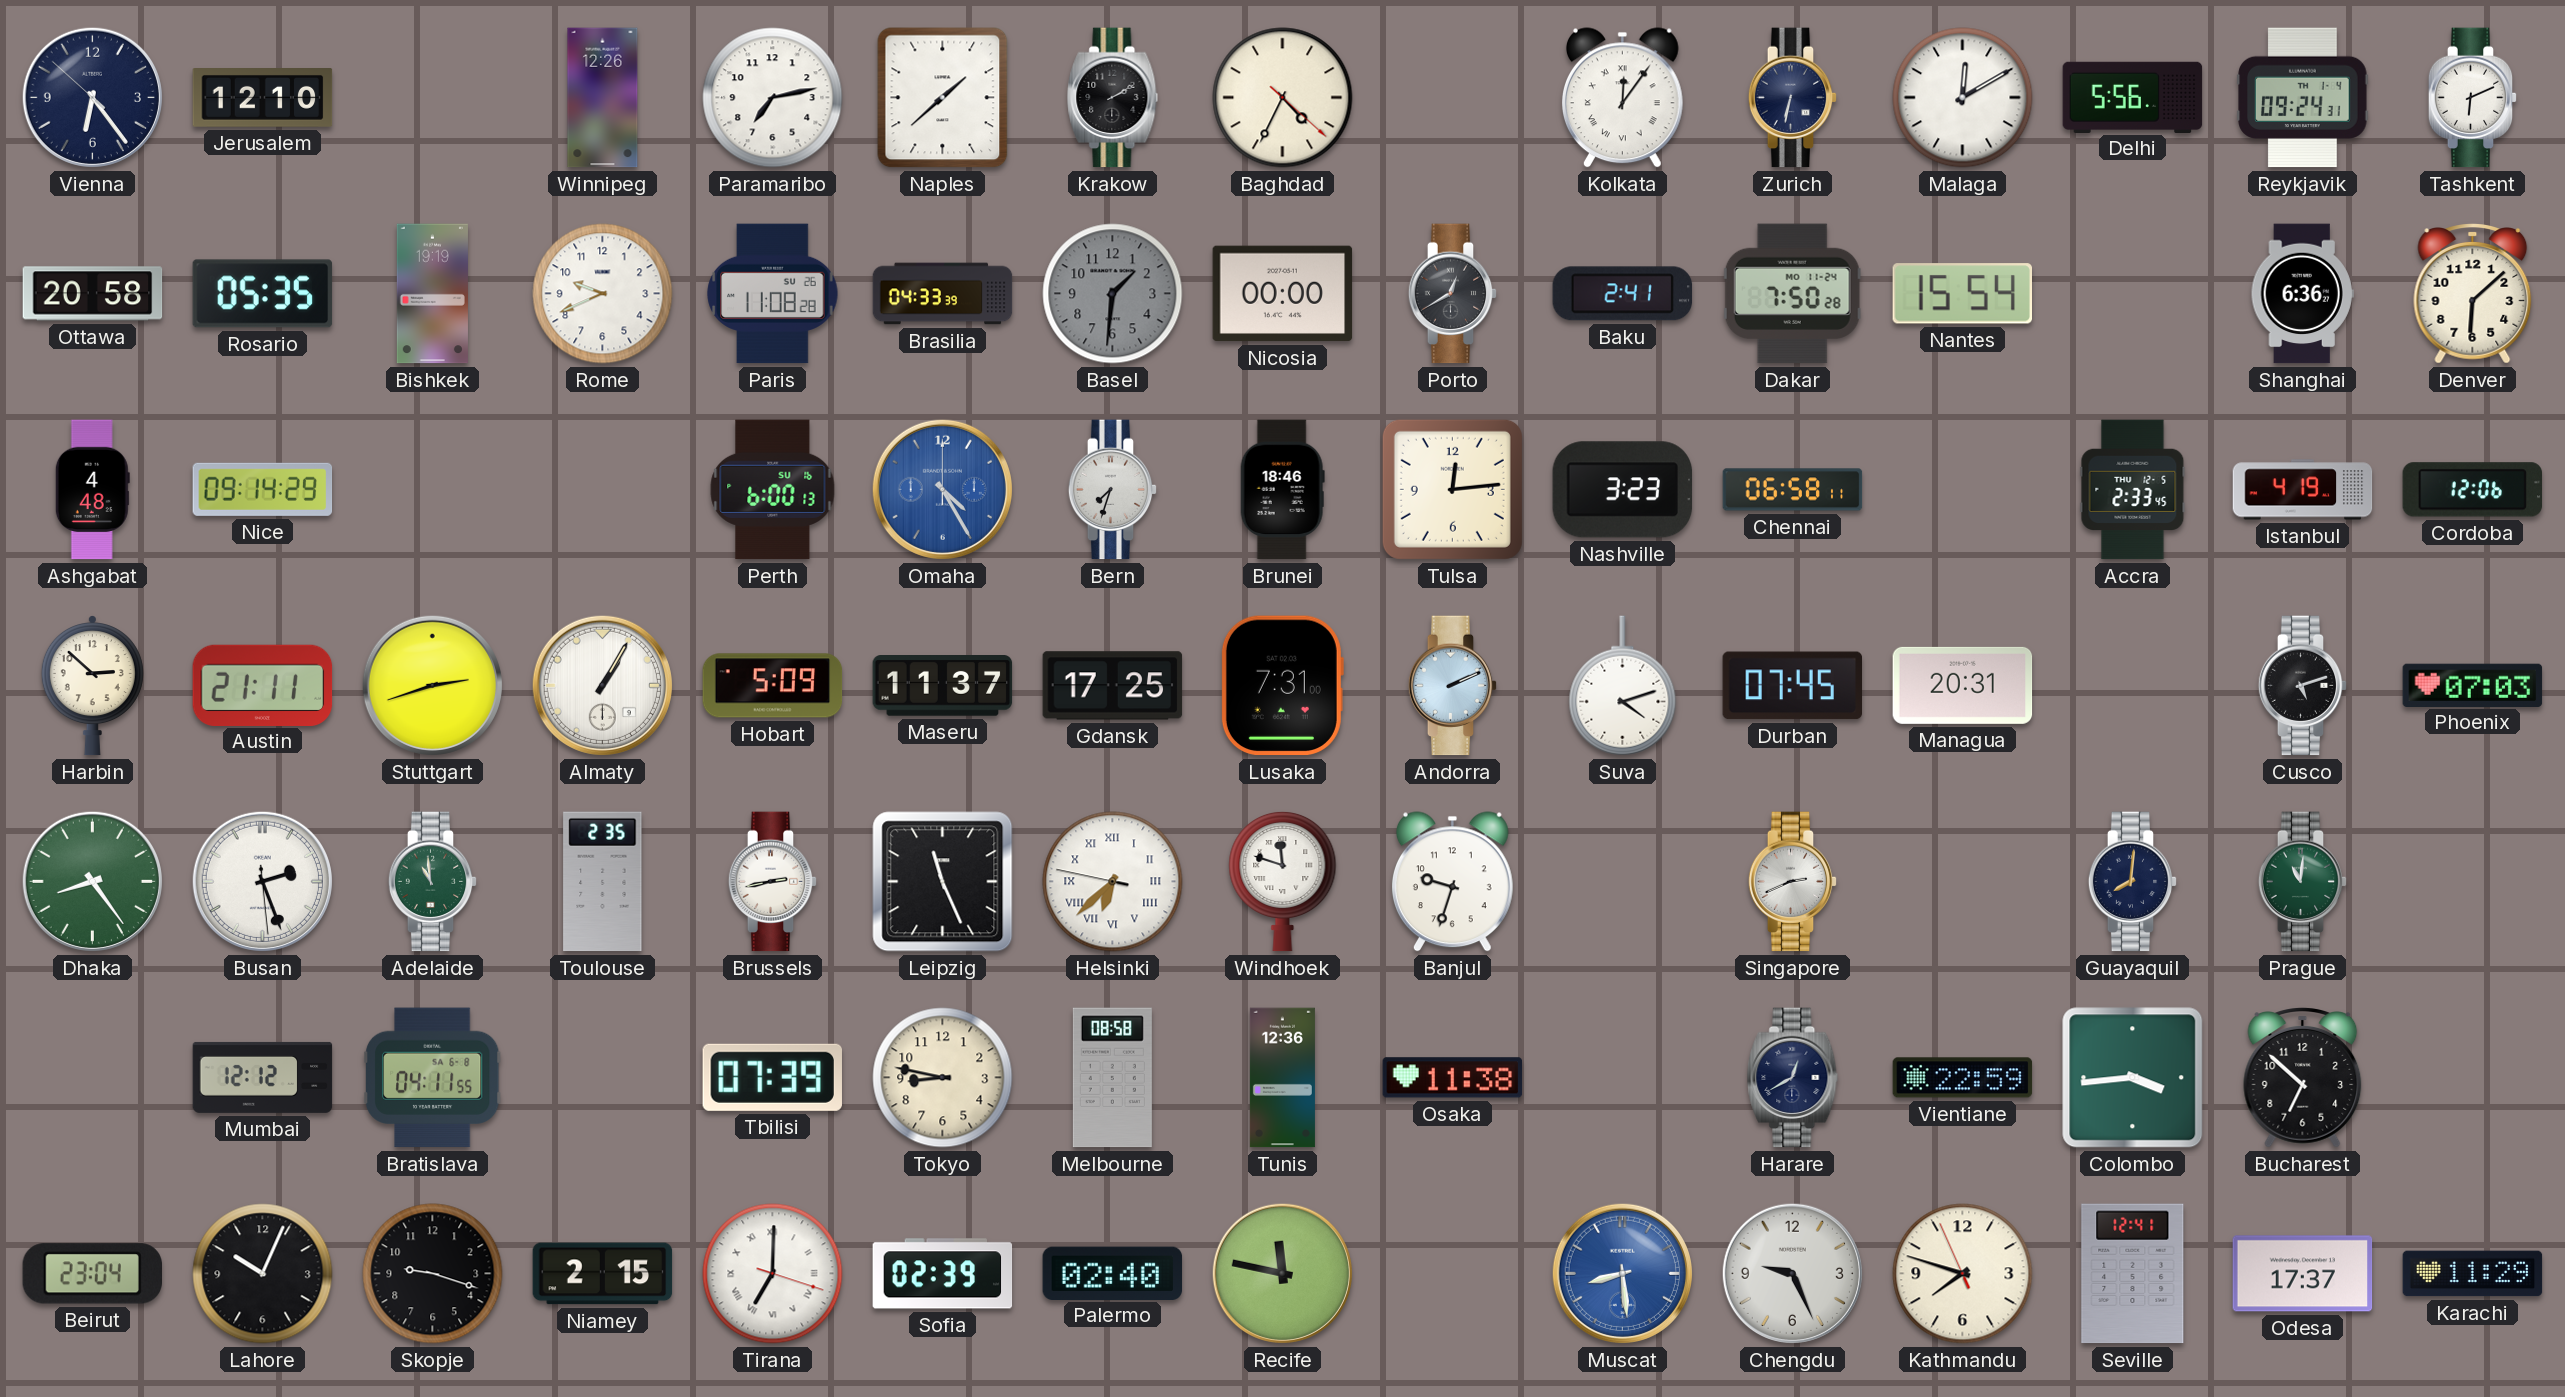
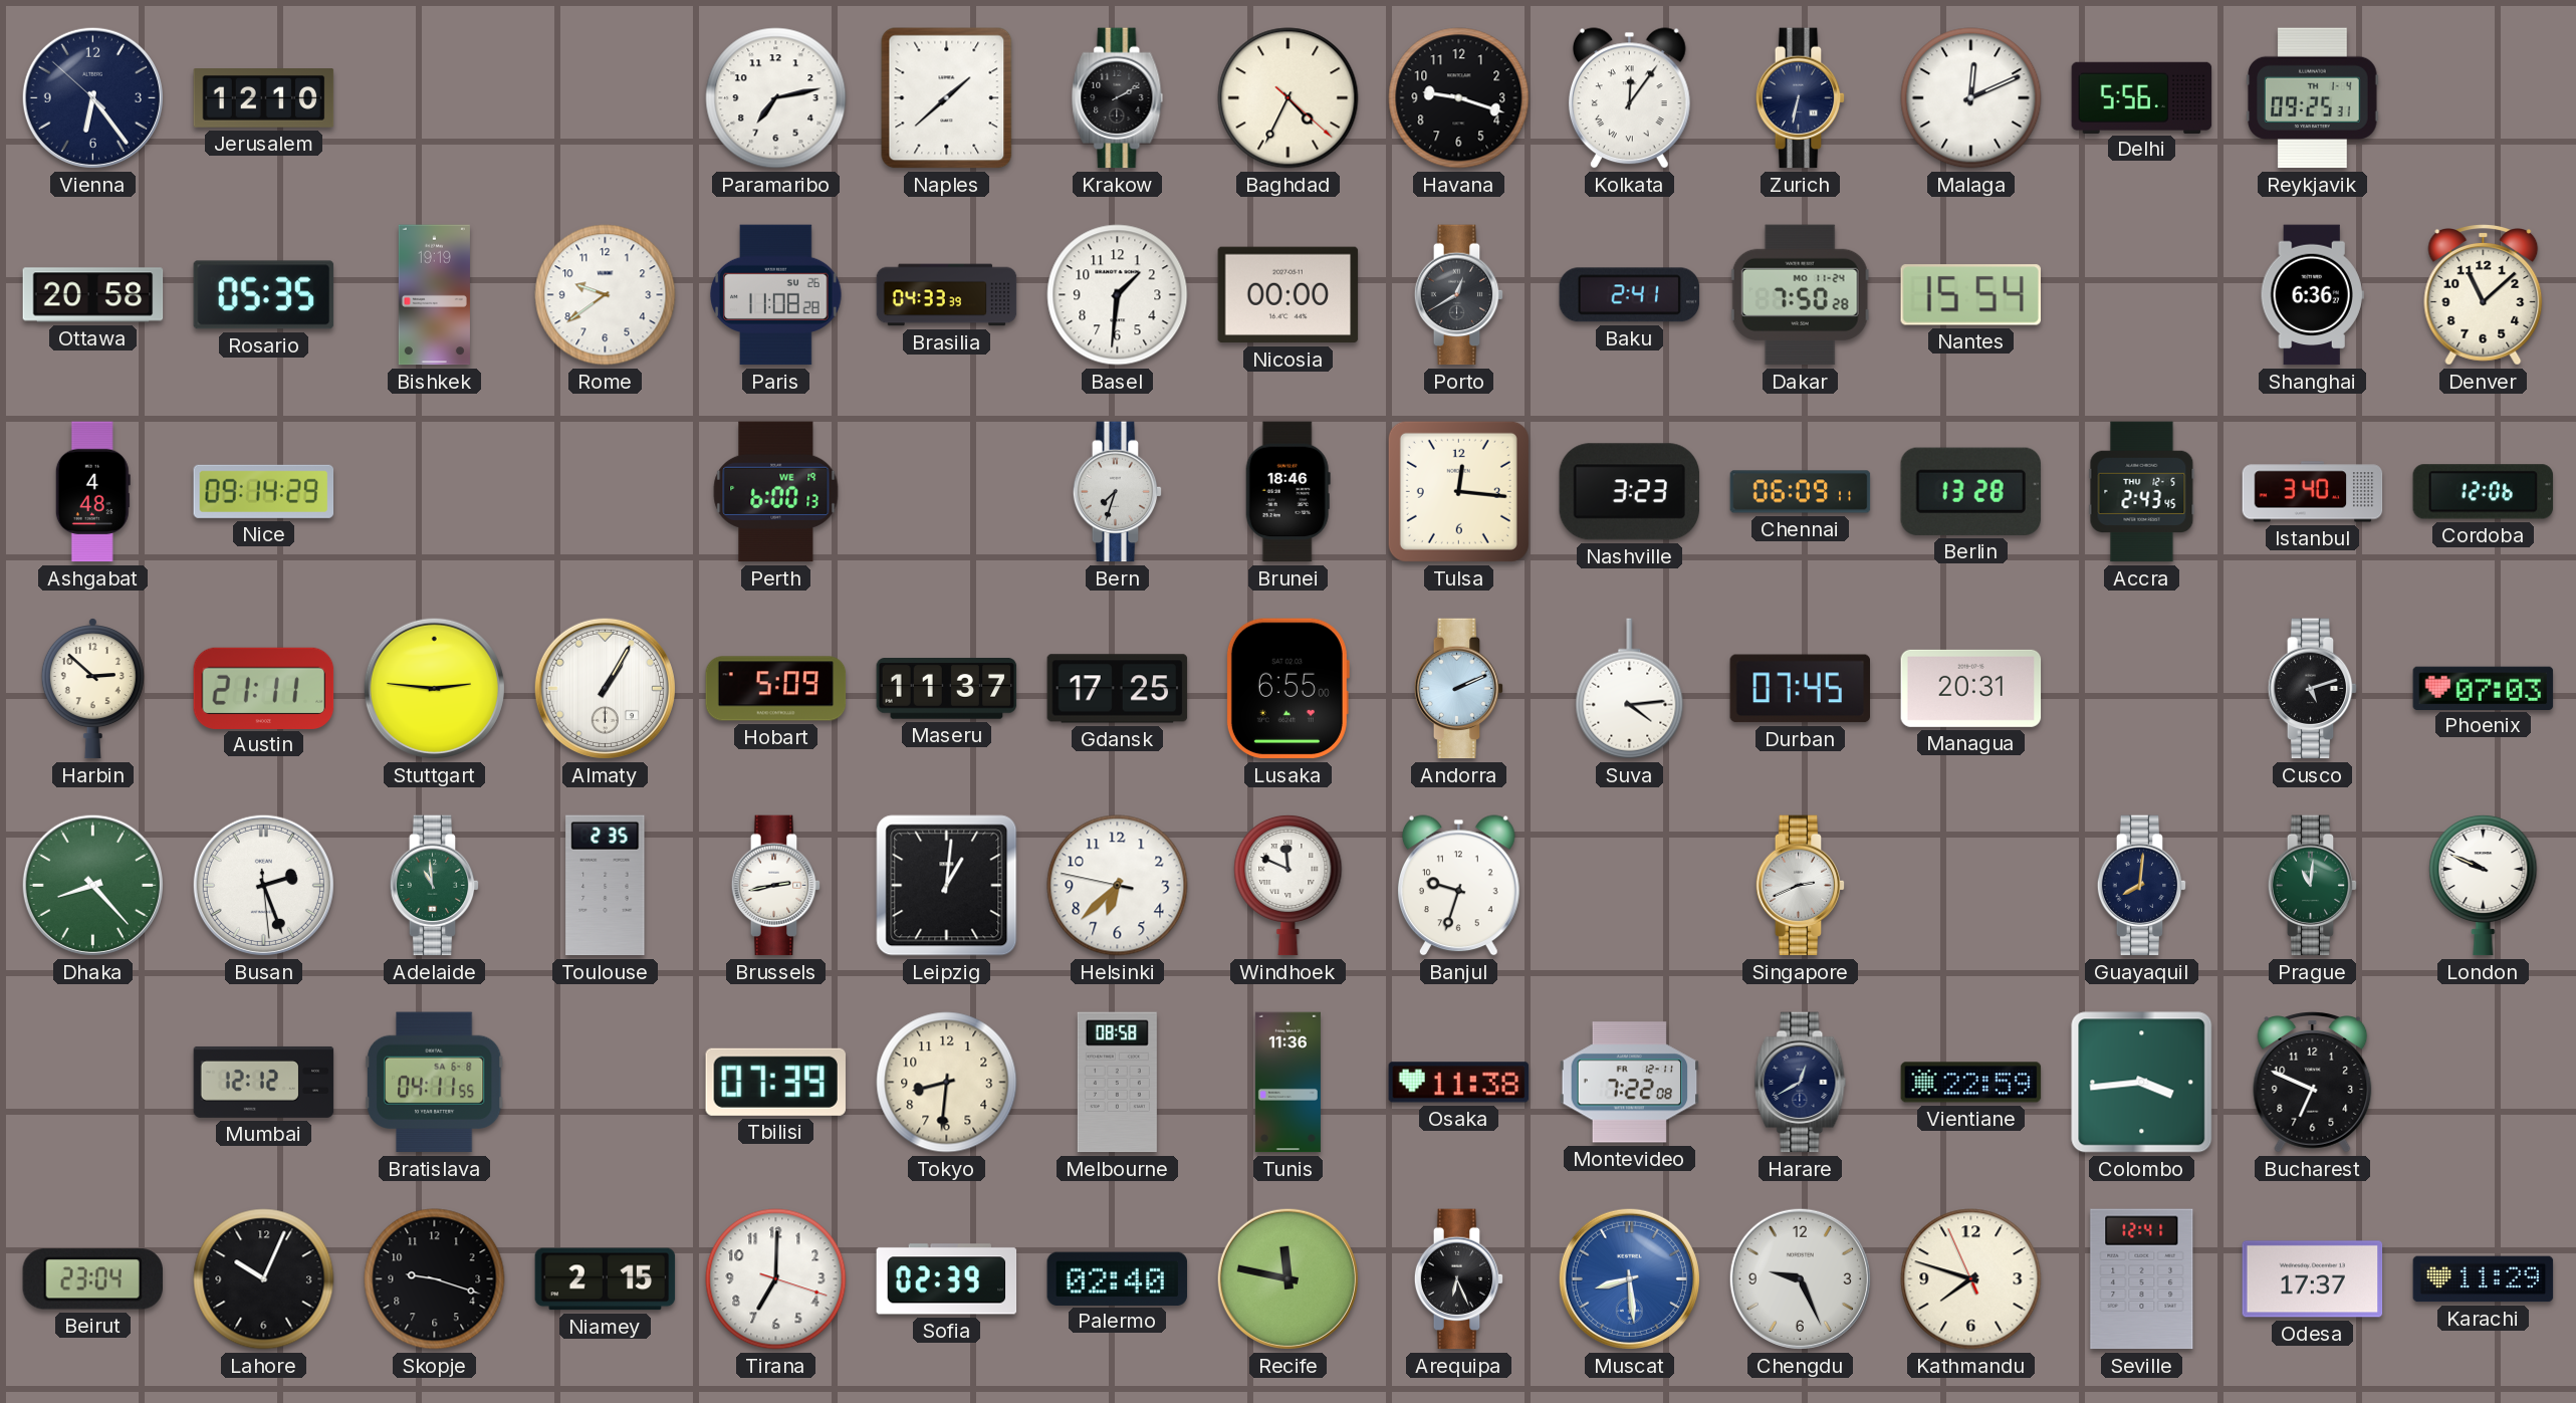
Winnipeg: 12:26 -> none (603, 98)
Havana: none -> 9:18 (1459, 98)
Malaga: 12:10 -> 12:11 (1971, 98)
Reykjavik: 09:24 -> 09:25 (2313, 98)
Tashkent: 6:11 -> none (2473, 98)
Rome: 9:41 -> 9:39 (606, 295)
Basel dial: grey -> white (1118, 295)
Denver: 6:08 -> 11:08 (2484, 295)
Perth date: SU 16 -> WE 19 (776, 492)
Omaha: 4:25 -> none (942, 489)
Tulsa: 12:14 -> 12:16 (1458, 491)
Chennai: 06:58 -> 06:09 (1801, 492)
Berlin: none -> 13:28 (1970, 491)
Accra: 2:33 -> 2:43 (2142, 492)
Istanbul: 4:19 -> 3:40 (2313, 492)
Stuttgart: 2:42 -> 2:46 (434, 688)
Lusaka: 7:31 -> 6:55 (1287, 689)
Suva: 4:12 -> 4:14 (1630, 689)
Dhaka: 8:24 -> 8:23 (92, 885)
Leipzig: 11:26 -> 1:01 (947, 886)
Helsinki numerals: Roman -> Arabic (1118, 886)
Windhoek: 11:48 -> 11:49 (1289, 885)
London: none -> 9:49 (2484, 885)
Tokyo: 8:47 -> 8:31 (947, 1083)
Tunis: 12:36 -> 11:36 (1287, 1083)
Montevideo: none -> 7:22 (1630, 1083)
Bucharest: 6:52 -> 6:49 (2313, 1083)
Tirana numerals: Roman -> Arabic (776, 1279)
Arequipa: none -> 6:26 (1459, 1279)
